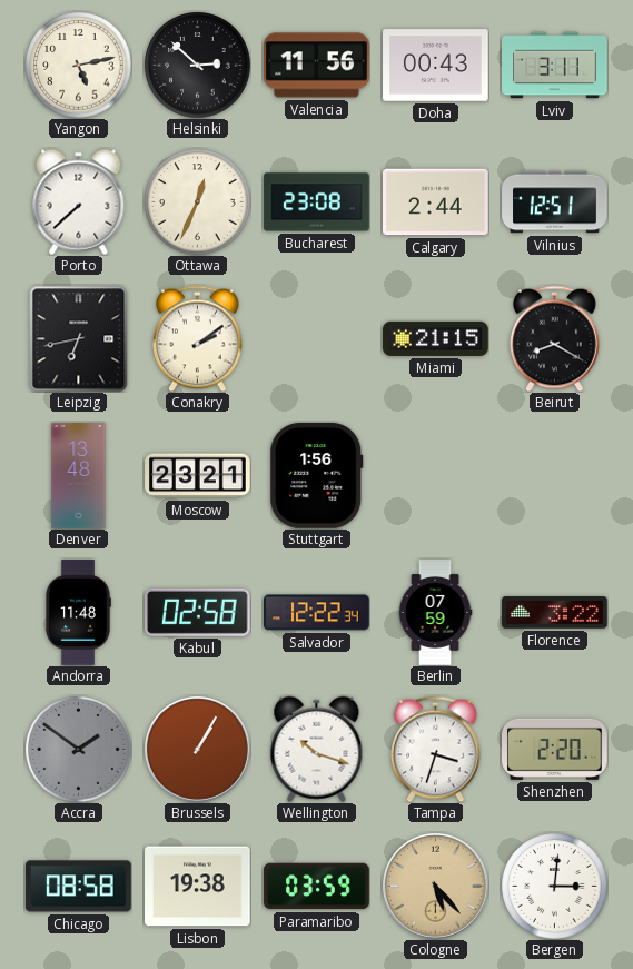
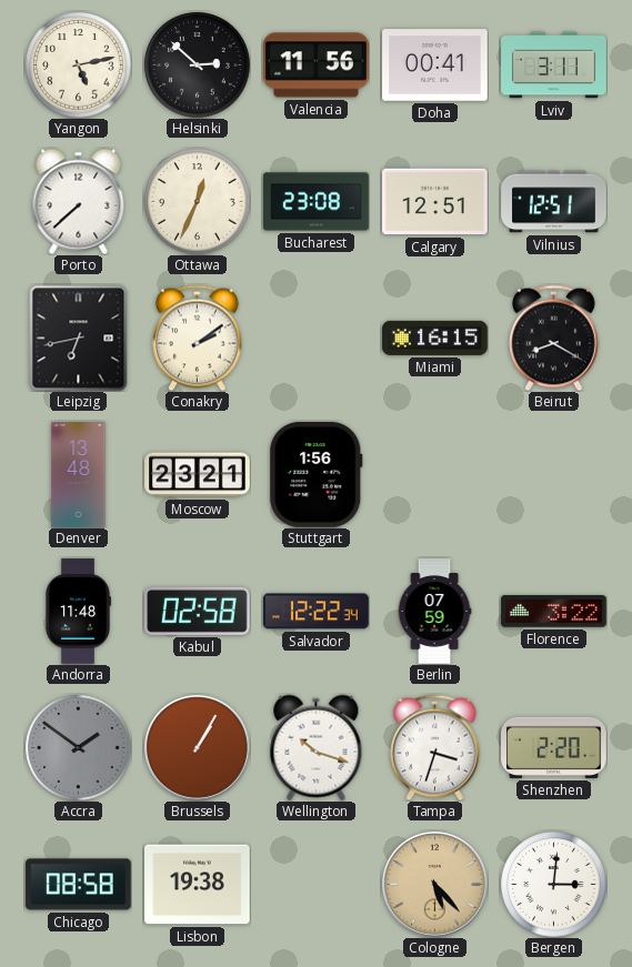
Doha: 00:43 -> 00:41 (435, 66)
Calgary: 2:44 -> 12:51 (435, 202)
Miami: 21:15 -> 16:15 (435, 338)
Paramaribo: 03:59 -> none (317, 887)
